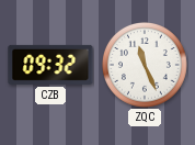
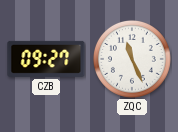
CZB: 09:32 -> 09:27 (46, 59)
